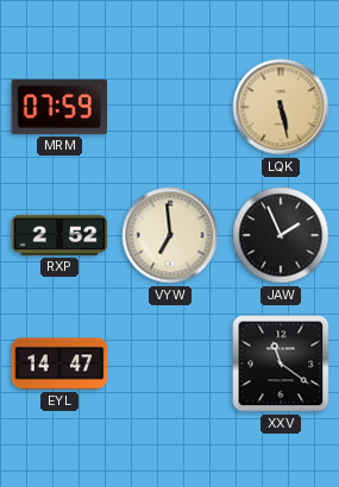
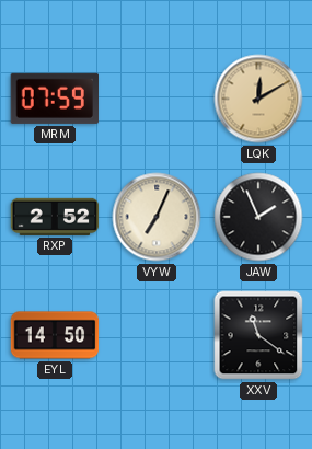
LQK: 5:28 -> 12:10 (258, 99)
VYW: 6:59 -> 7:04 (157, 217)
EYL: 14:47 -> 14:50 (55, 335)
